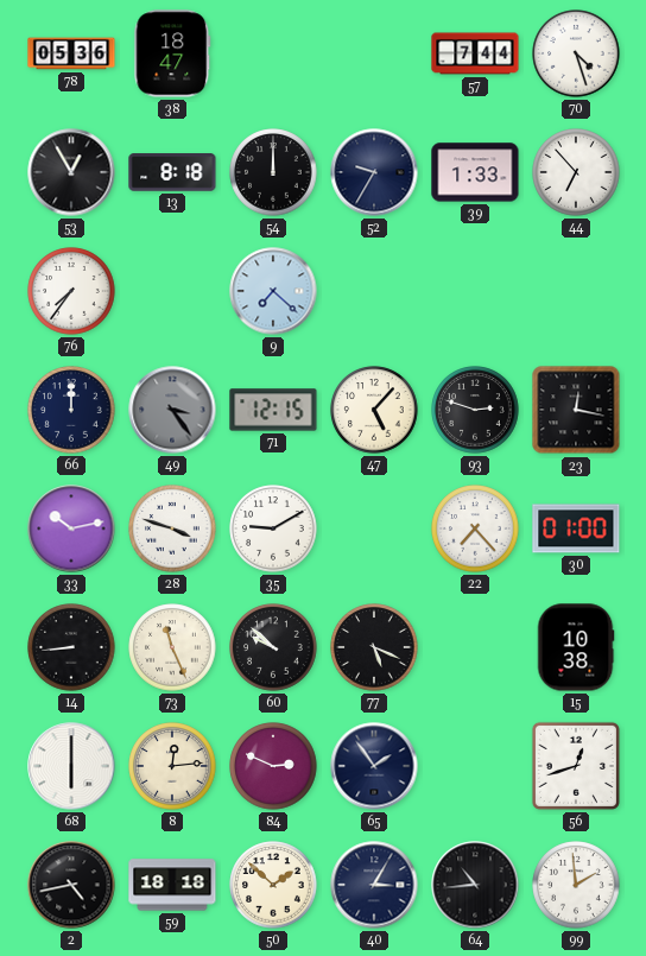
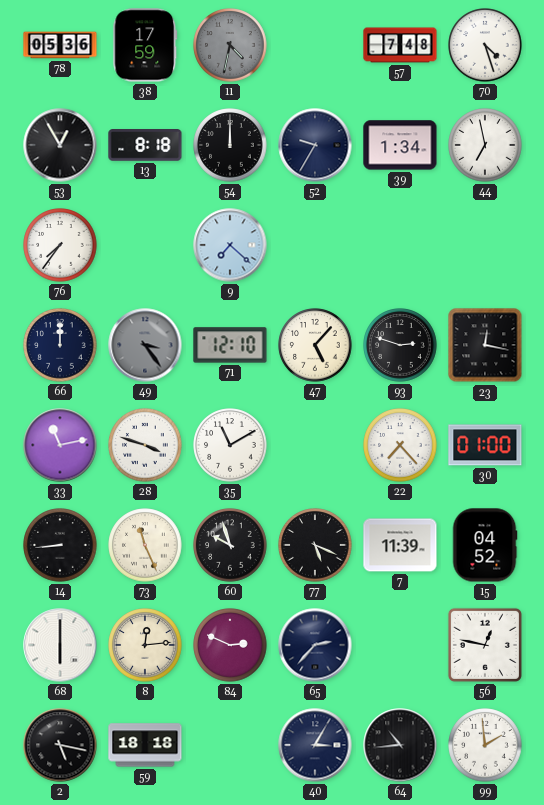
38: 18:47 -> 17:59 (145, 45)
11: none -> 4:32 (230, 45)
57: 7:44 -> 7:48 (400, 45)
39: 1:33 -> 1:34 (400, 145)
44: 6:53 -> 6:58 (485, 145)
71: 12:15 -> 12:10 (230, 345)
33: 10:13 -> 11:13 (60, 445)
35: 9:10 -> 11:10 (230, 445)
60: 9:52 -> 9:57 (230, 545)
7: none -> 11:39 (400, 545)
15: 10:38 -> 04:52 (485, 545)
65: 1:54 -> 2:37 (315, 645)
56: 12:42 -> 12:47 (485, 645)
2: 4:43 -> 5:17 (60, 745)
50: 1:52 -> none (273, 885)
